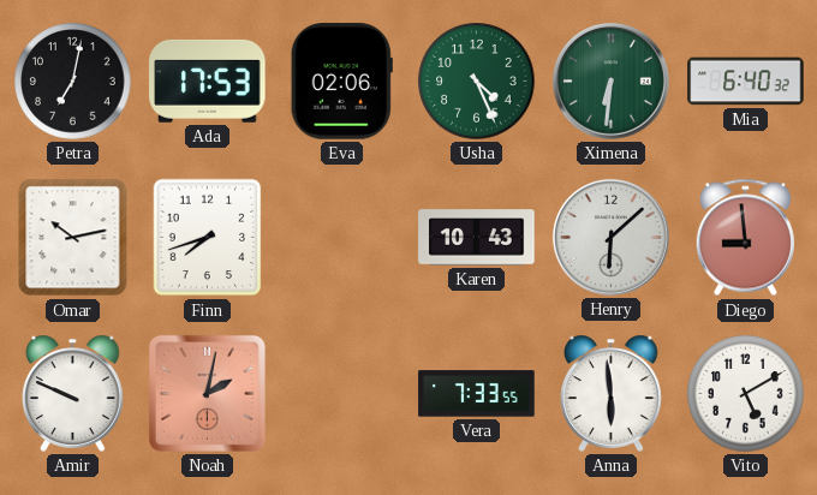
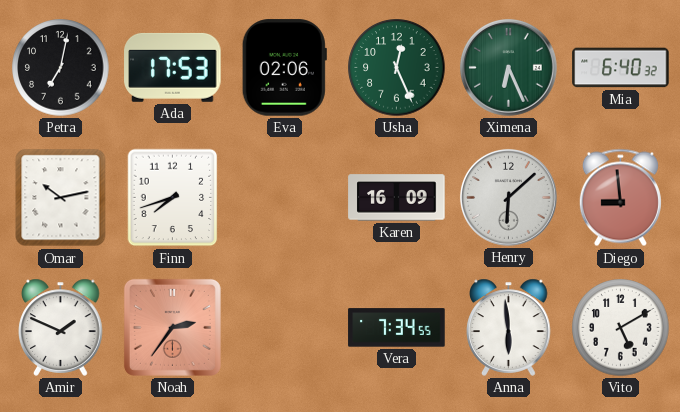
Usha: 4:26 -> 12:26 (397, 68)
Ximena: 6:31 -> 6:26 (509, 68)
Karen: 10:43 -> 16:09 (397, 198)
Amir: 9:49 -> 1:49 (61, 327)
Noah: 2:02 -> 2:36 (172, 327)
Vera: 7:33 -> 7:34 (397, 328)
